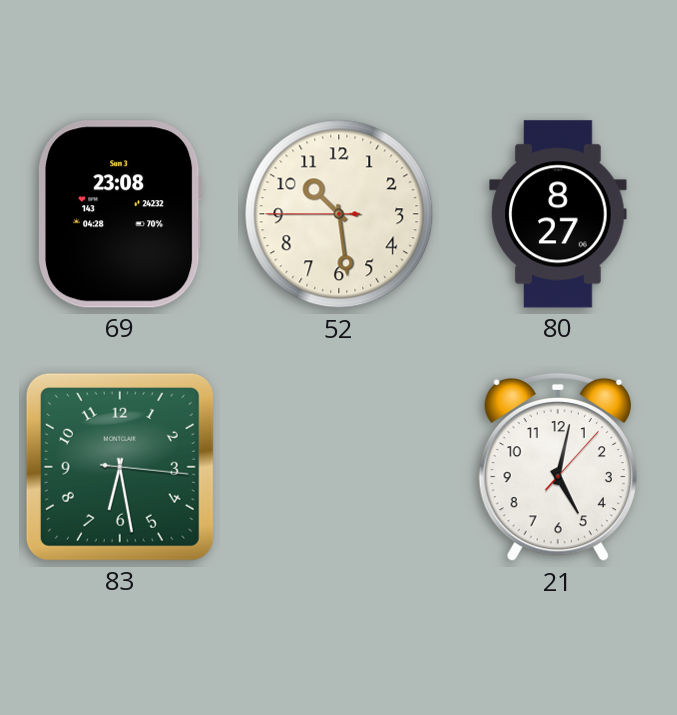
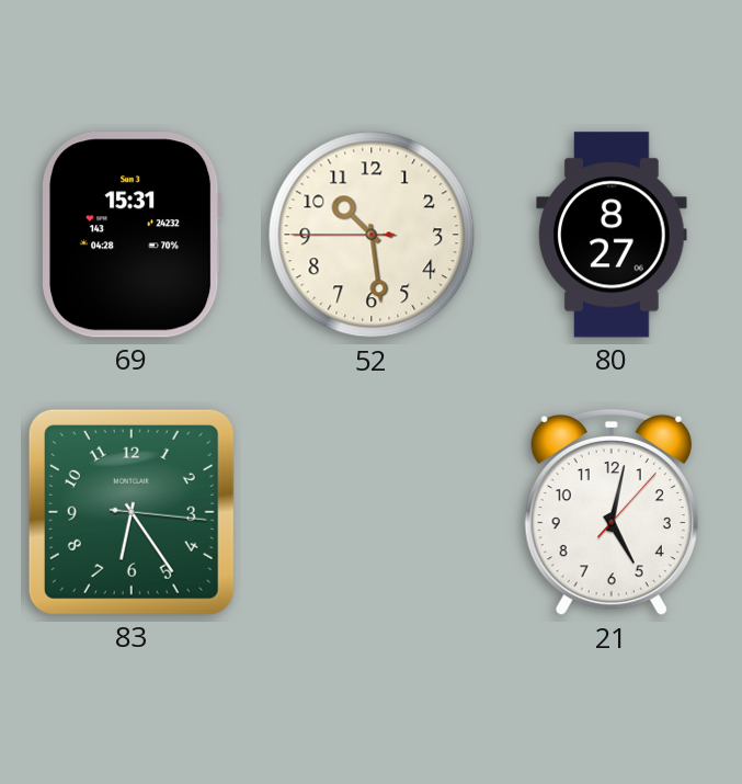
69: 23:08 -> 15:31 (133, 235)
83: 6:28 -> 6:24 (132, 512)
